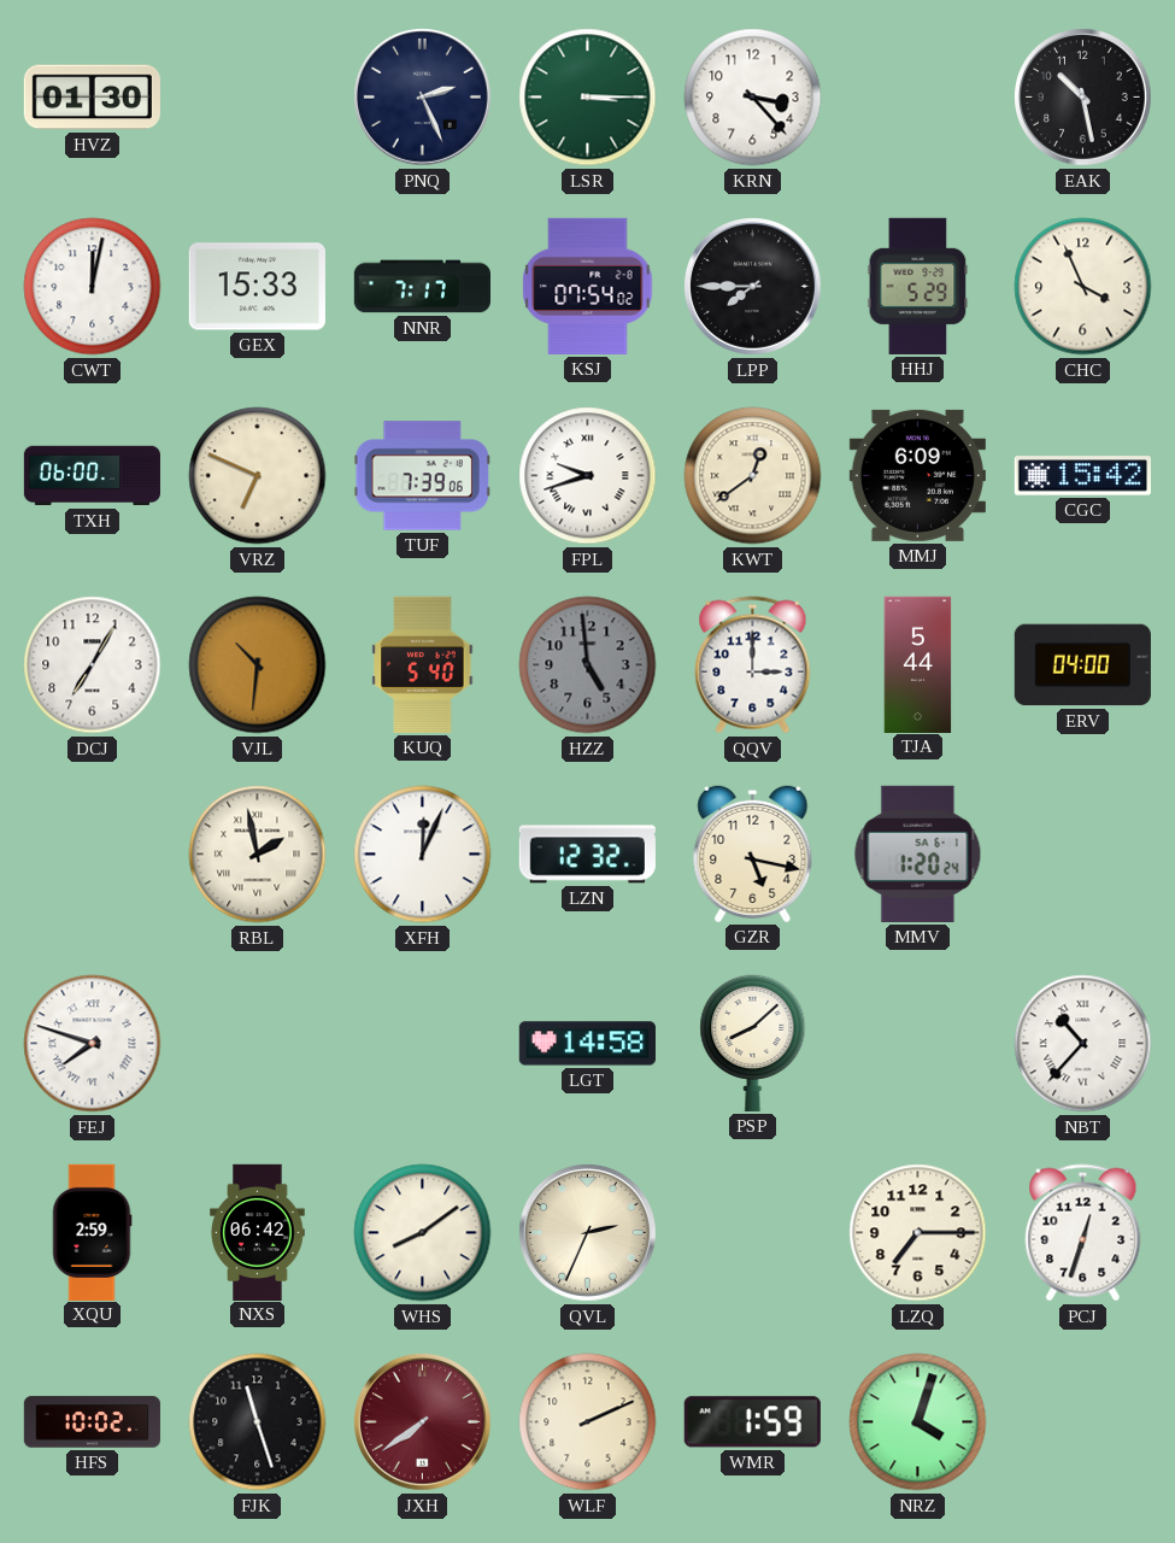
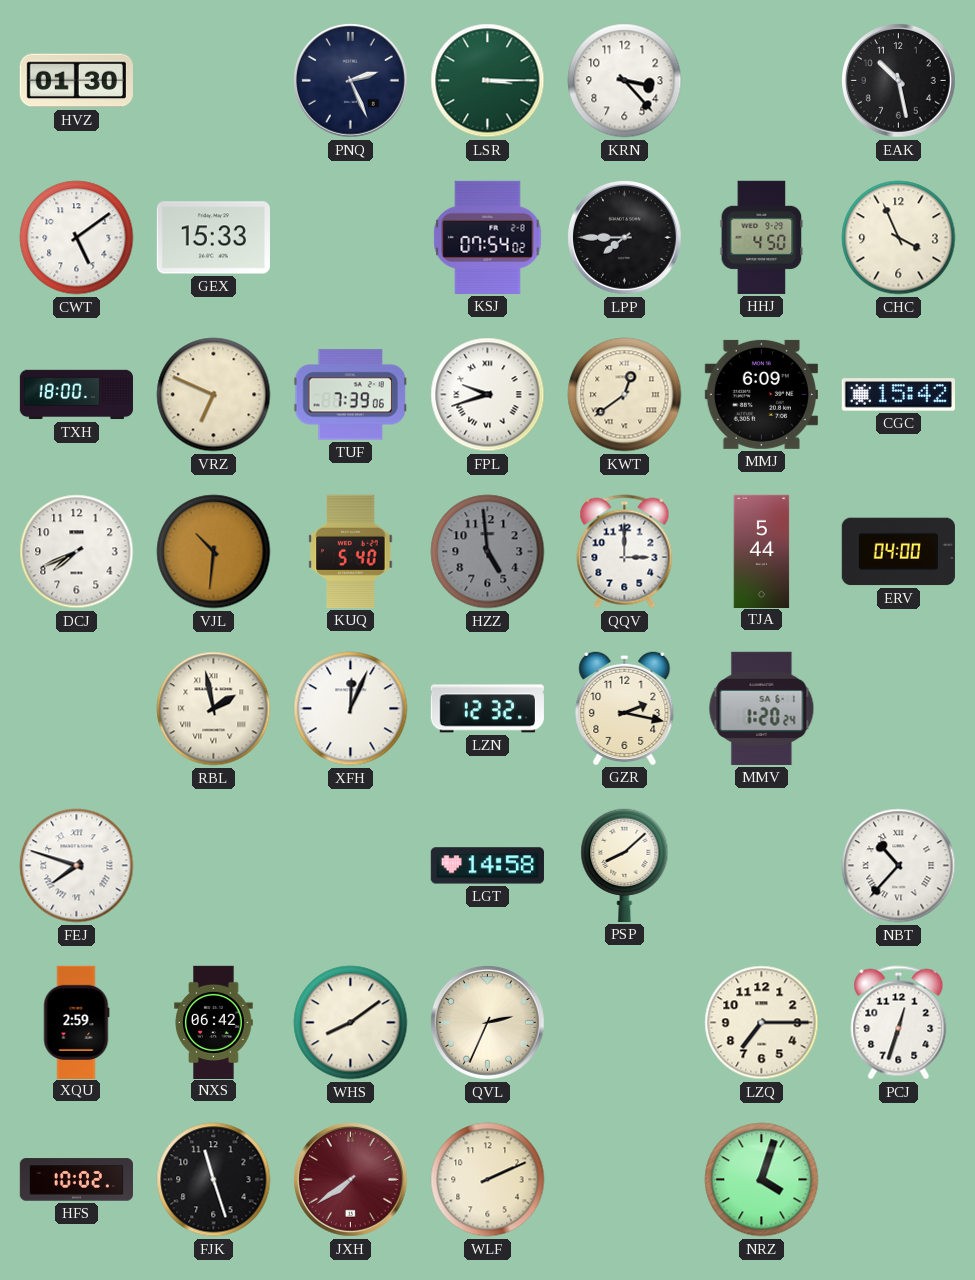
CWT: 12:02 -> 5:09 (77, 238)
NNR: 7:17 -> none (422, 287)
HHJ: 5:29 -> 4:50 (762, 237)
TXH: 06:00 -> 18:00 (76, 395)
DCJ: 7:05 -> 7:41 (77, 552)
GZR: 5:17 -> 2:17 (625, 708)
WMR: 1:59 -> none (752, 1422)
